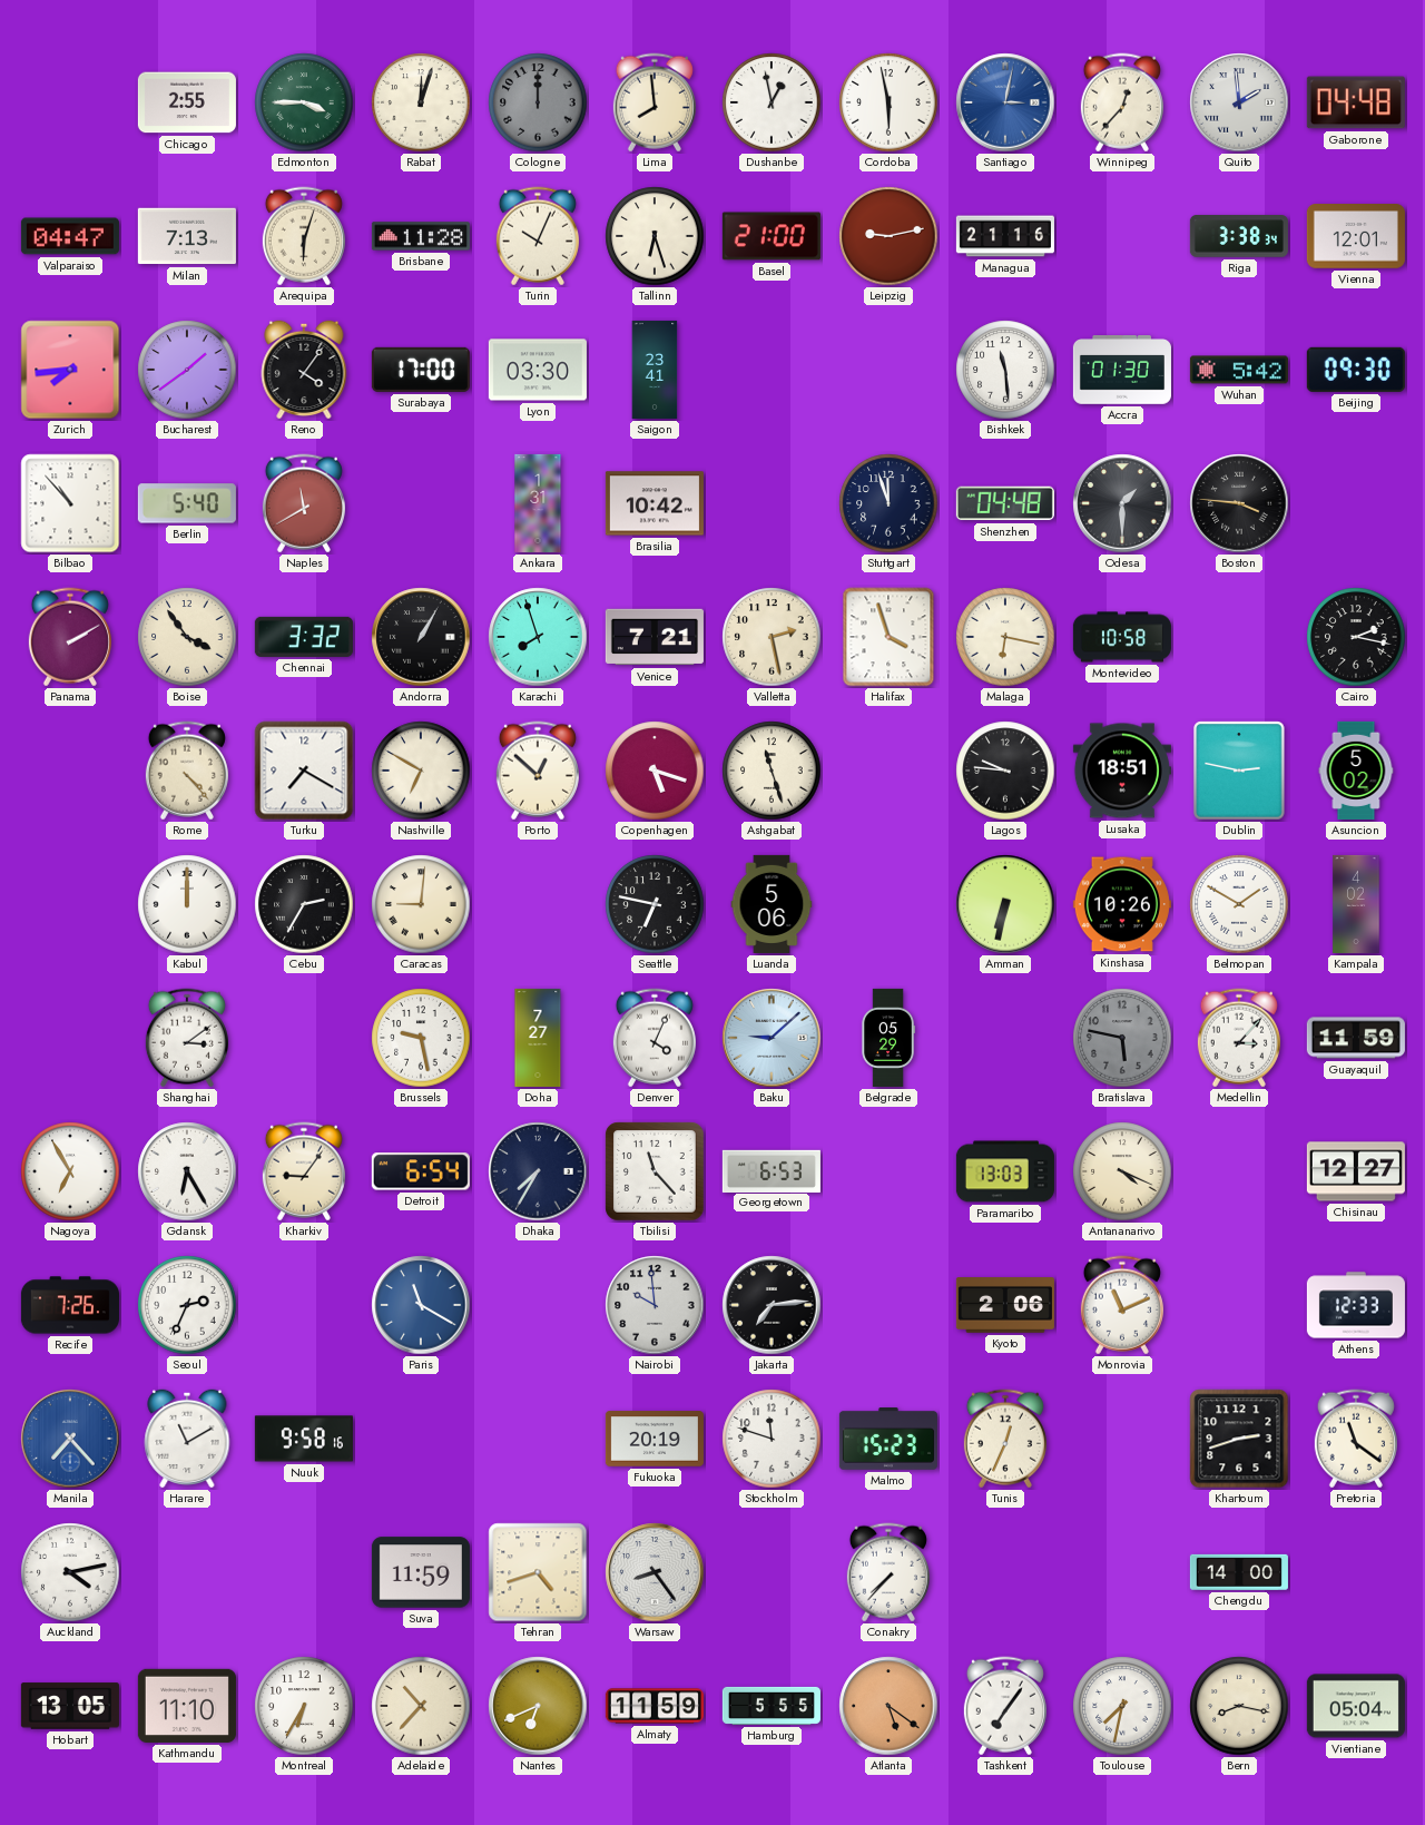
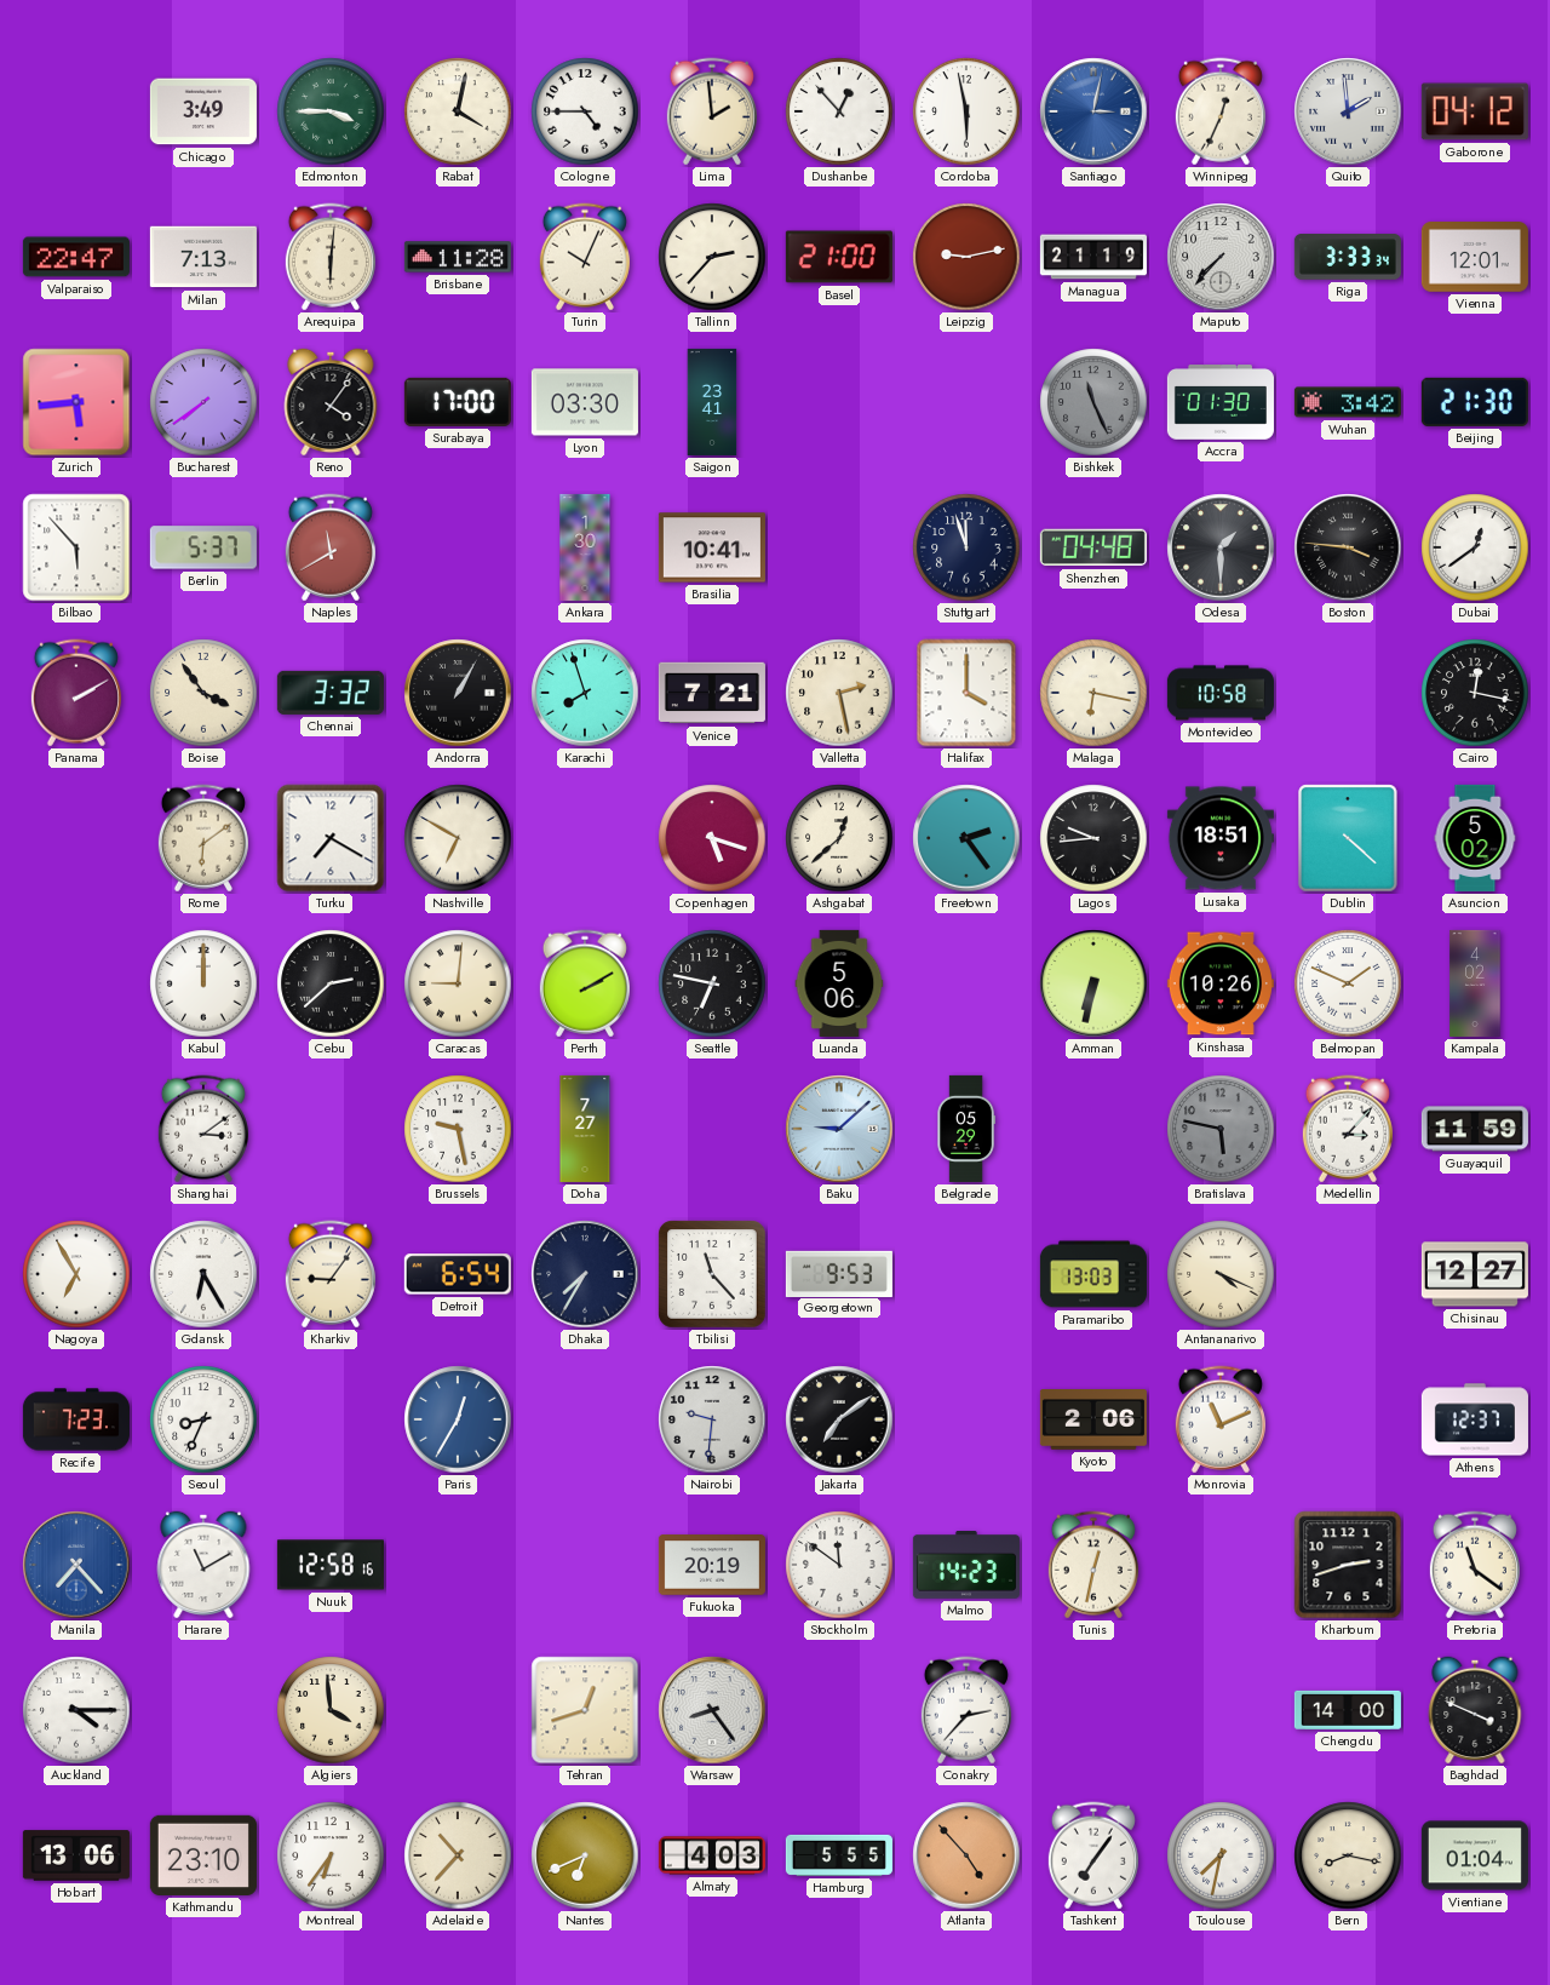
Chicago: 2:55 -> 3:49 (203, 111)
Rabat: 12:03 -> 4:02 (458, 111)
Cologne: 12:00 -> 4:45 (585, 111)
Cologne dial: grey -> white (585, 111)
Lima: 7:59 -> 1:59 (712, 111)
Dushanbe: 12:58 -> 12:53 (839, 111)
Winnipeg: 12:37 -> 12:34 (1221, 111)
Gaborone: 04:48 -> 04:12 (1475, 111)
Valparaiso: 04:47 -> 22:47 (76, 257)
Arequipa: 6:03 -> 6:01 (331, 257)
Tallinn: 6:27 -> 2:37 (712, 257)
Managua: 21:16 -> 21:19 (1093, 257)
Maputo: none -> 7:37 (1221, 257)
Riga: 3:38 -> 3:33 (1348, 257)
Zurich: 7:44 -> 5:44 (76, 402)
Bucharest: 1:39 -> 7:39 (203, 402)
Bishkek: 11:29 -> 11:26 (1093, 402)
Bishkek dial: white -> grey (1093, 402)
Wuhan: 5:42 -> 3:42 (1348, 402)
Beijing: 09:30 -> 21:30 (1475, 402)
Bilbao: 10:53 -> 5:53 (76, 547)
Berlin: 5:40 -> 5:37 (203, 547)
Ankara: 1:31 -> 1:30 (585, 547)
Brasilia: 10:42 -> 10:41 (712, 547)
Dubai: none -> 12:39 (1475, 547)
Halifax: 3:57 -> 4:00 (966, 693)
Cairo: 2:17 -> 12:17 (1475, 693)
Rome: 4:23 -> 6:09 (203, 838)
Porto: 12:52 -> none (538, 771)
Ashgabat: 11:27 -> 12:38 (839, 838)
Freetown: none -> 2:24 (966, 838)
Lagos: 9:46 -> 9:44 (1093, 838)
Dublin: 2:47 -> 4:22 (1348, 838)
Cebu: 2:35 -> 2:38 (331, 983)
Perth: none -> 2:10 (585, 983)
Belmopan: 1:50 -> 1:49 (1348, 983)
Denver: 4:04 -> none (655, 1038)
Georgetown: 6:53 -> 9:53 (839, 1273)
Recife: 7:26 -> 7:23 (76, 1419)
Seoul: 2:34 -> 8:34 (203, 1419)
Paris: 11:20 -> 12:35 (458, 1419)
Nairobi: 9:59 -> 9:31 (712, 1419)
Jakarta: 7:14 -> 7:09 (839, 1419)
Athens: 12:33 -> 12:37 (1475, 1419)
Nuuk: 9:58 -> 12:58 (331, 1565)
Stockholm: 11:48 -> 11:51 (839, 1565)
Malmo: 15:23 -> 14:23 (966, 1566)
Tunis: 12:34 -> 12:32 (1093, 1565)
Auckland: 4:13 -> 4:15 (76, 1710)
Algiers: none -> 3:59 (331, 1710)
Suva: 11:59 -> none (421, 1572)
Tehran: 4:42 -> 12:42 (585, 1710)
Conakry: 7:37 -> 2:37 (966, 1710)
Baghdad: none -> 3:49 (1475, 1710)
Hobart: 13:05 -> 13:06 (76, 1855)
Kathmandu: 11:10 -> 23:10 (203, 1855)
Montreal: 6:35 -> 6:36 (331, 1855)
Almaty: 11:59 -> 4:03 (712, 1855)
Atlanta: 5:21 -> 4:53 (966, 1855)
Vientiane: 05:04 -> 01:04 (1475, 1855)
